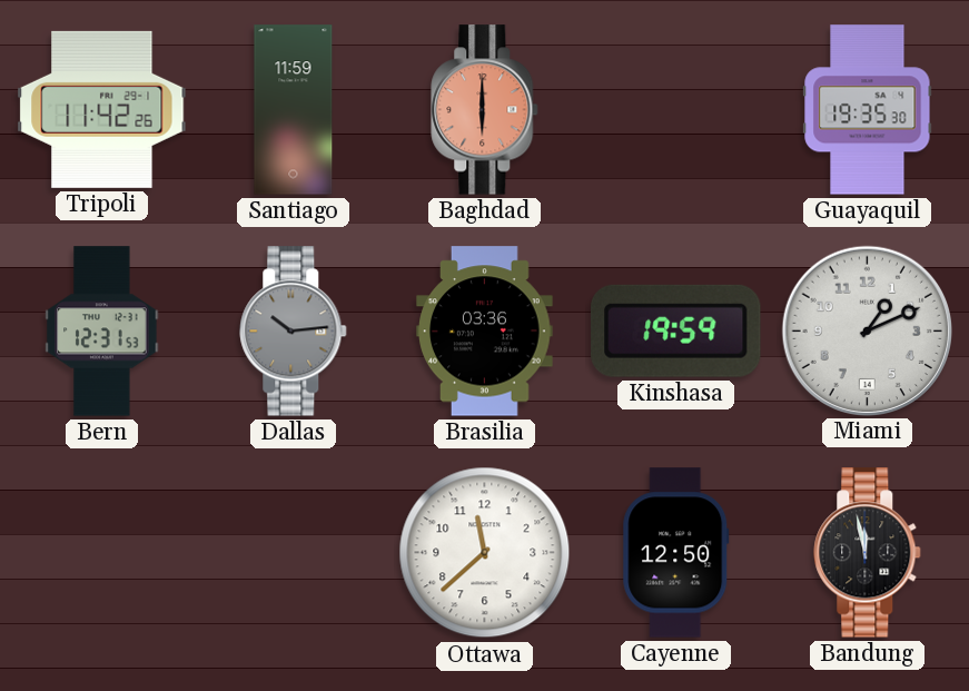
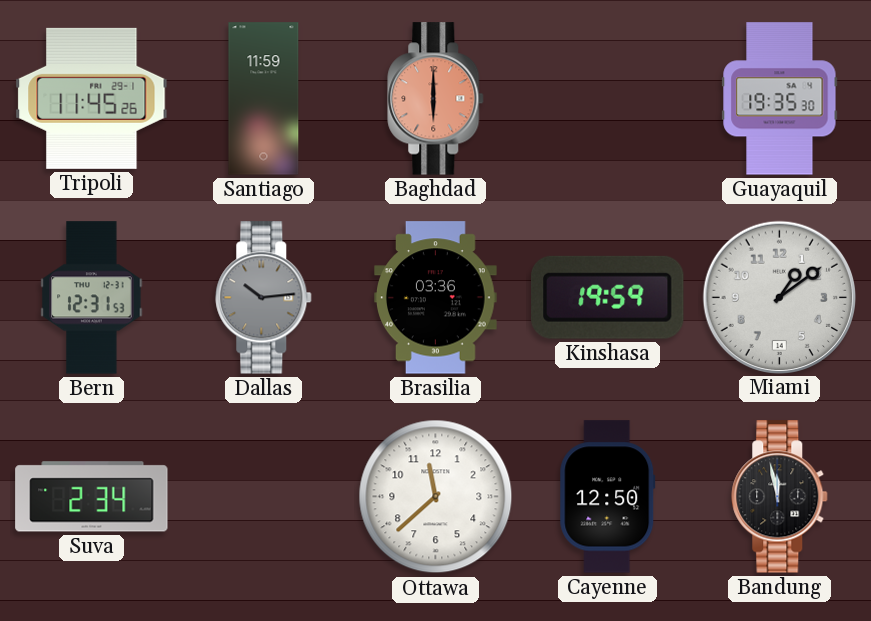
Tripoli: 11:42 -> 11:45 (92, 98)
Miami: 1:11 -> 1:09 (779, 297)
Suva: none -> 2:34 (92, 497)
